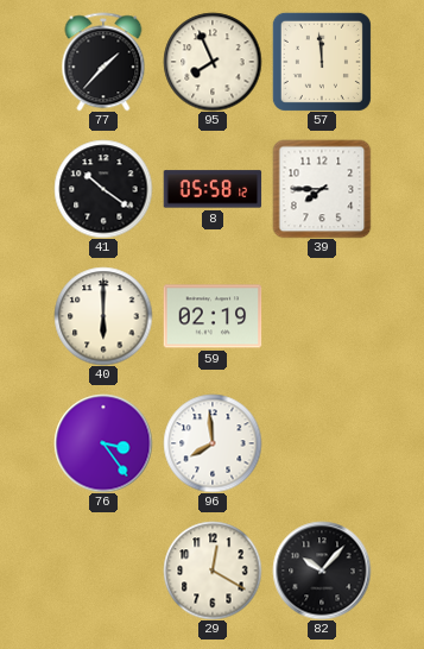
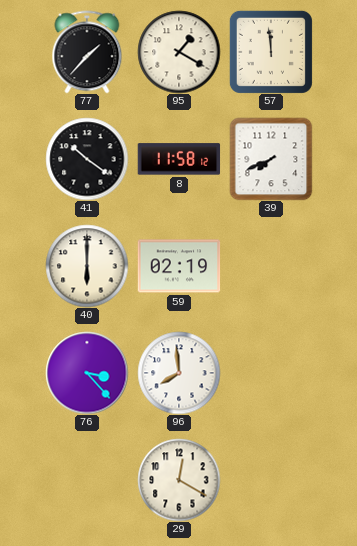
95: 7:56 -> 1:20 (179, 52)
8: 05:58 -> 11:58 (179, 159)
39: 7:45 -> 7:41 (271, 159)
76: 3:24 -> 3:23 (87, 373)
82: 10:07 -> none (322, 571)
